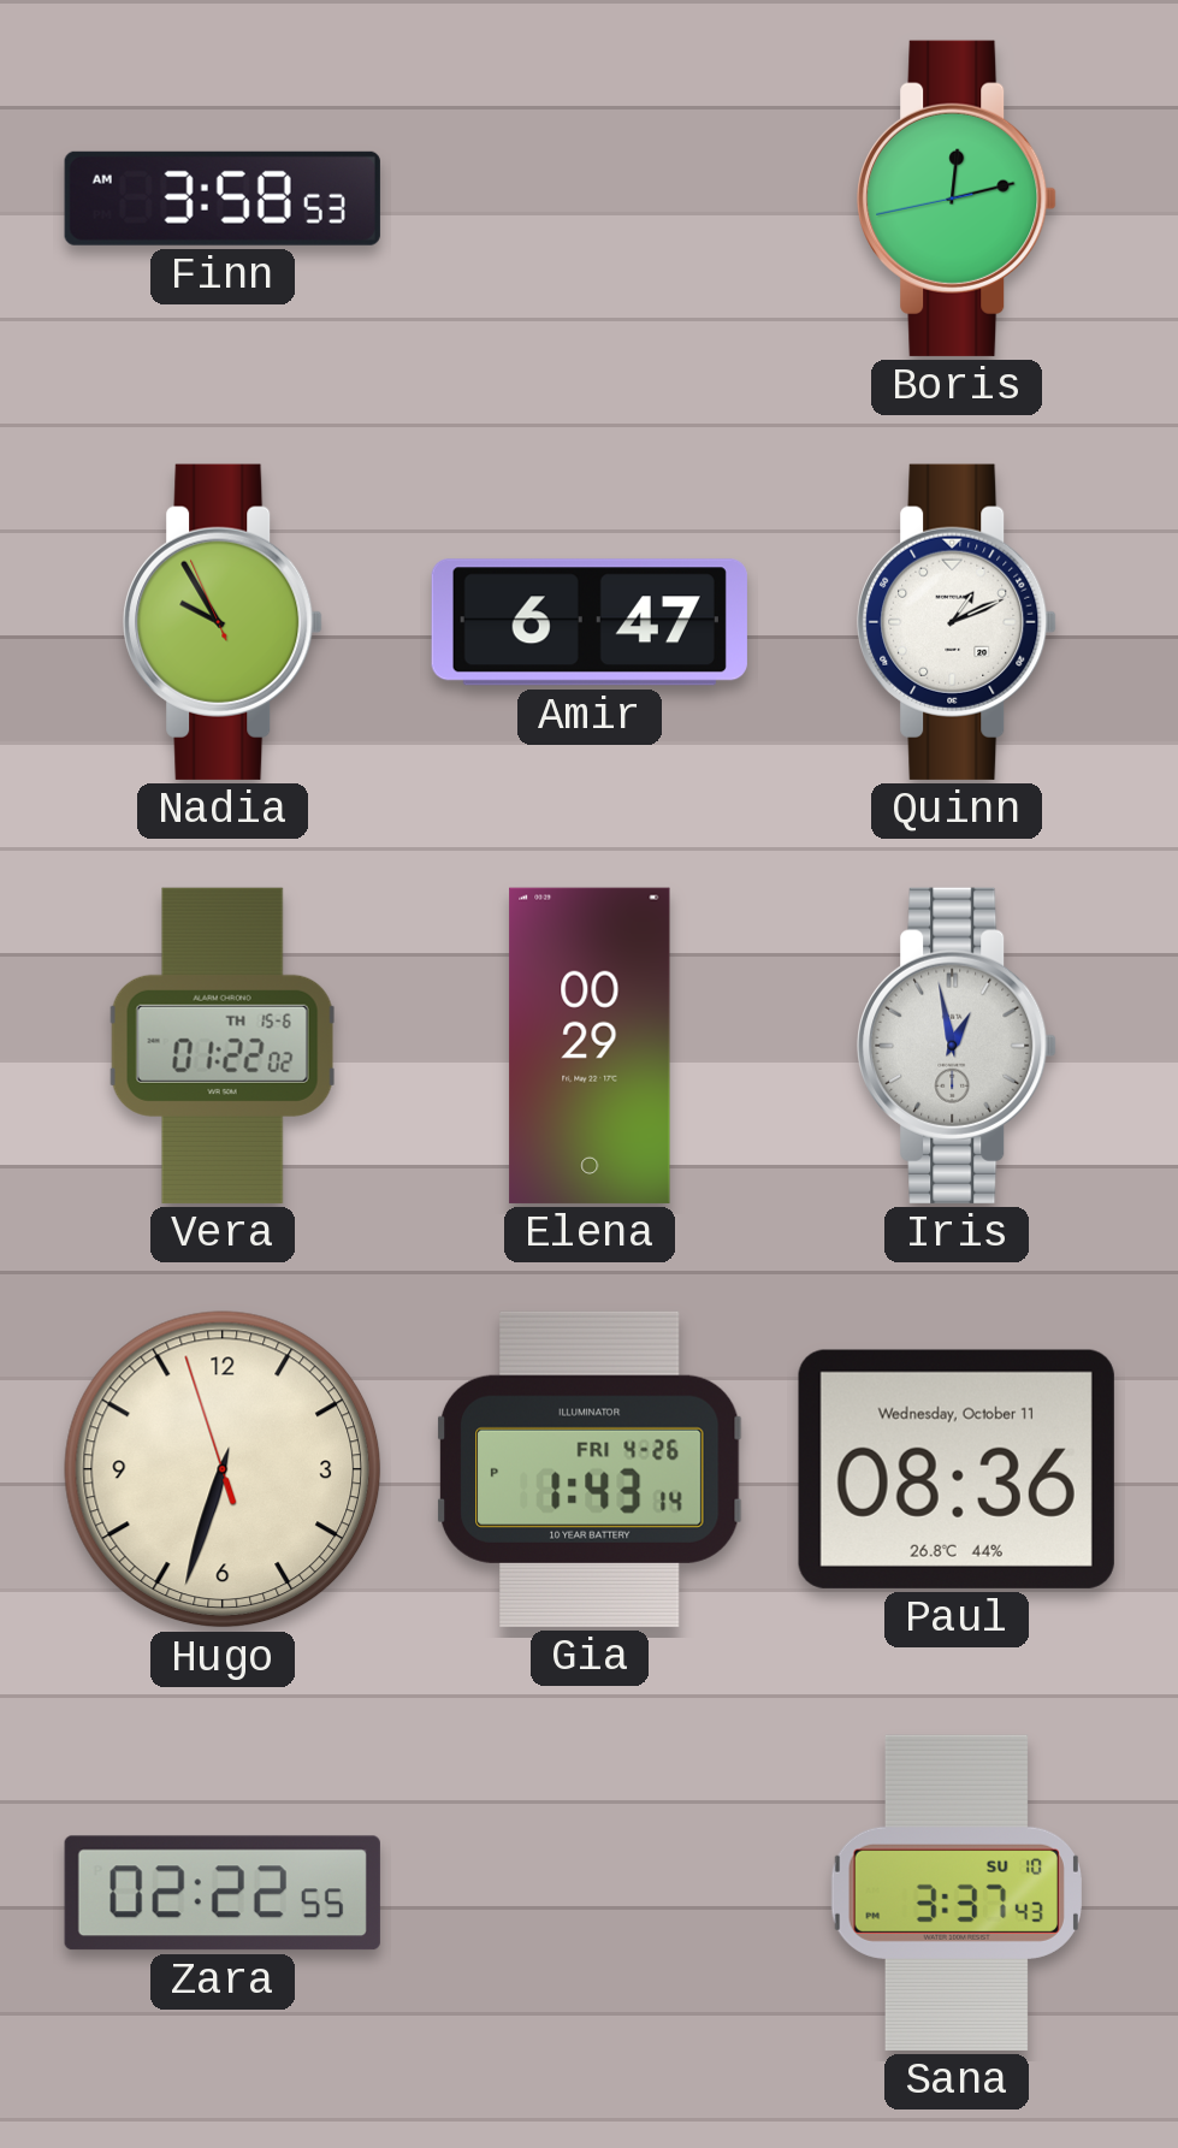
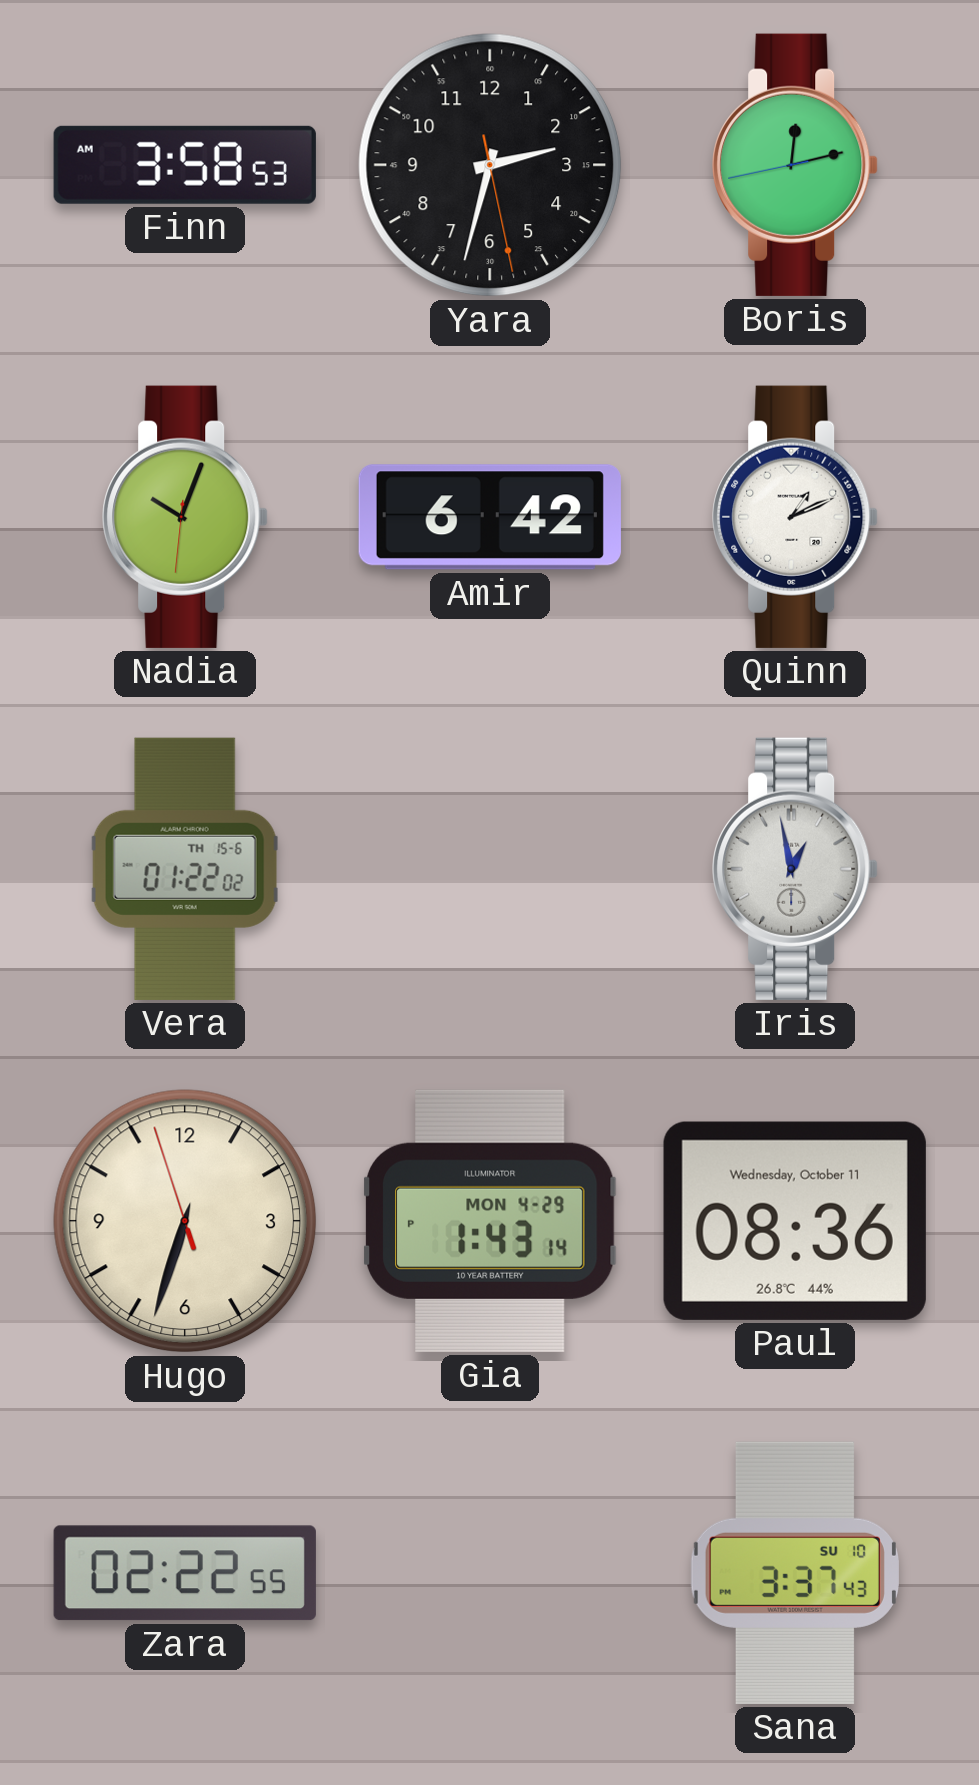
Yara: none -> 2:32 (490, 165)
Nadia: 9:54 -> 10:03 (185, 517)
Amir: 6:47 -> 6:42 (490, 517)
Elena: 00:29 -> none (590, 1046)
Gia date: FRI 4-26 -> MON 4-29 (491, 1221)
